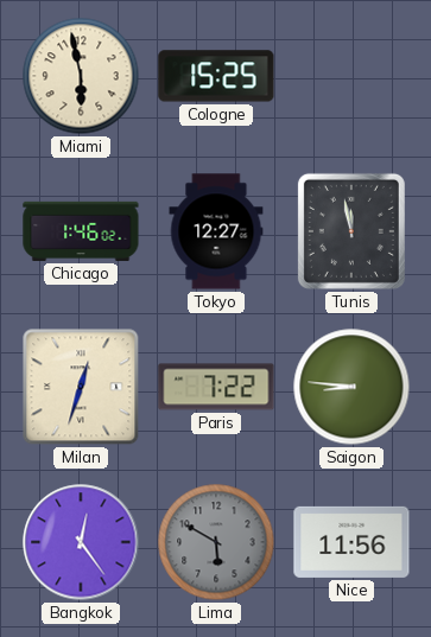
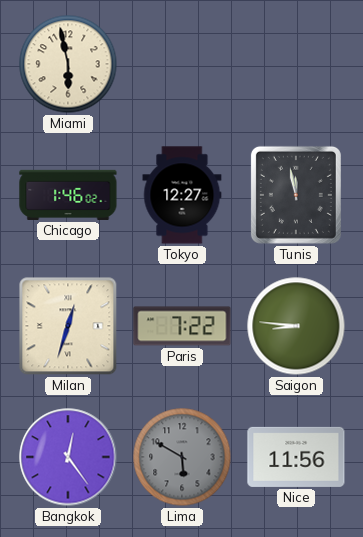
Cologne: 15:25 -> none (216, 76)
